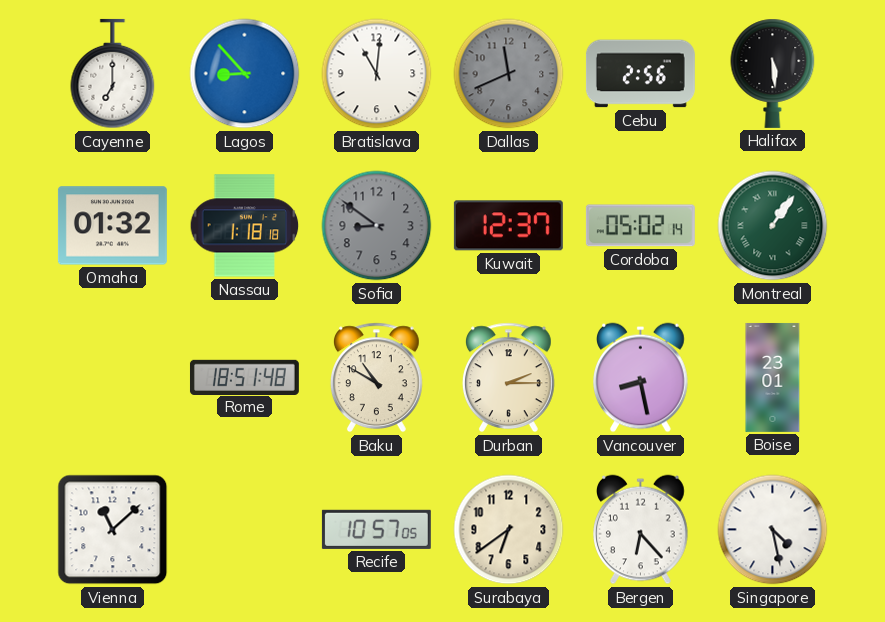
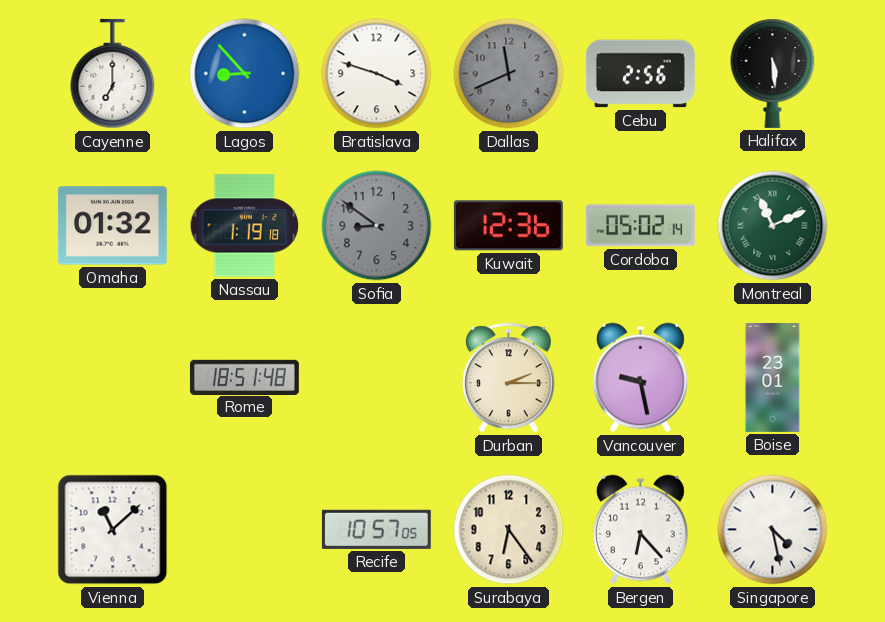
Bratislava: 11:01 -> 3:48 (377, 74)
Nassau: 1:18 -> 1:19 (245, 226)
Kuwait: 12:37 -> 12:36 (508, 226)
Montreal: 1:06 -> 11:11 (773, 226)
Baku: 10:50 -> none (376, 378)
Vancouver: 8:28 -> 9:28 (641, 378)
Surabaya: 6:39 -> 6:24 (509, 530)
